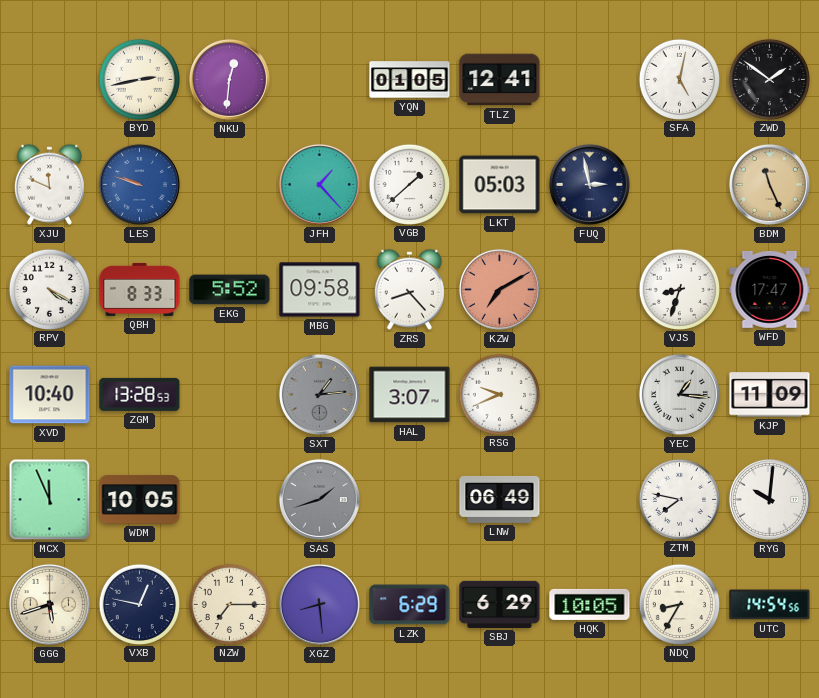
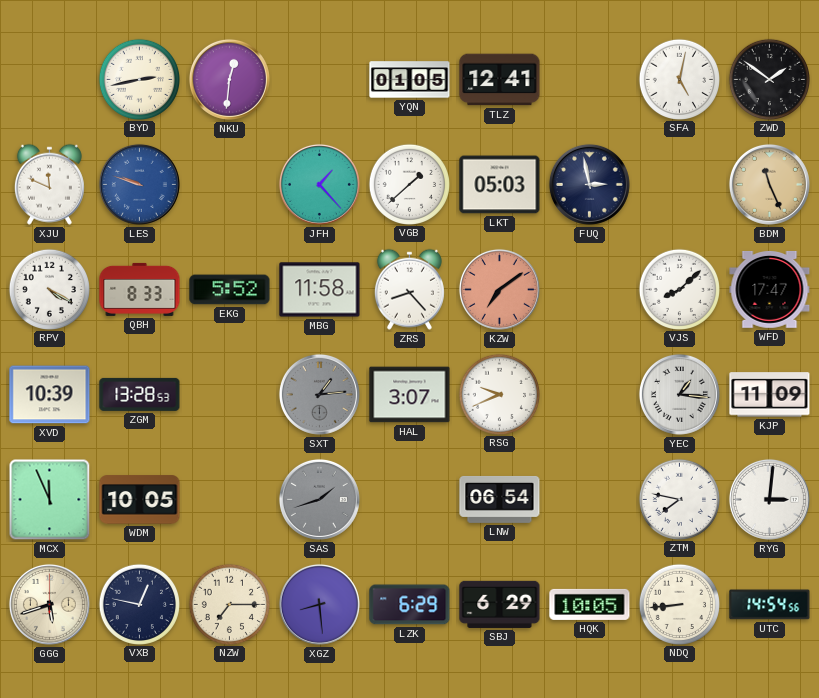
MBG: 09:58 -> 11:58 (320, 290)
KZW: 7:10 -> 7:09 (499, 289)
VJS: 8:33 -> 8:08 (679, 289)
XVD: 10:40 -> 10:39 (50, 395)
LNW: 06:49 -> 06:54 (500, 499)
RYG: 10:01 -> 3:01 (769, 499)
NDQ: 8:35 -> 8:44 (679, 604)
